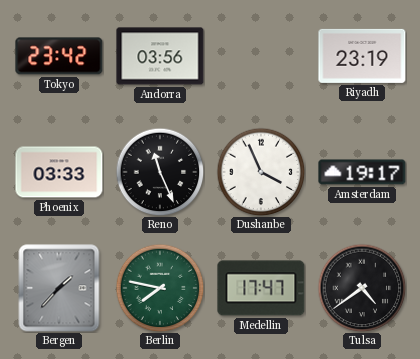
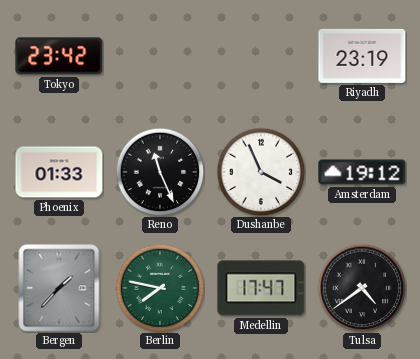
Andorra: 03:56 -> none (160, 56)
Phoenix: 03:33 -> 01:33 (59, 172)
Amsterdam: 19:17 -> 19:12 (362, 172)
